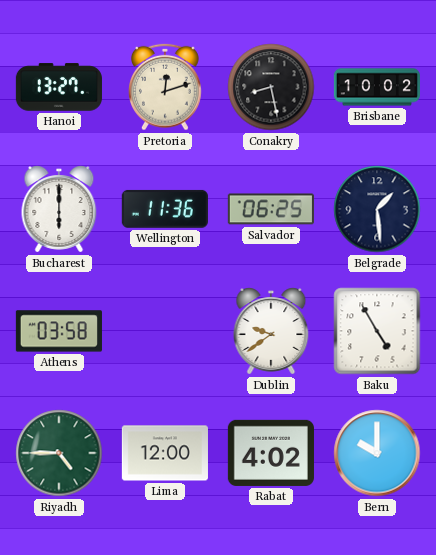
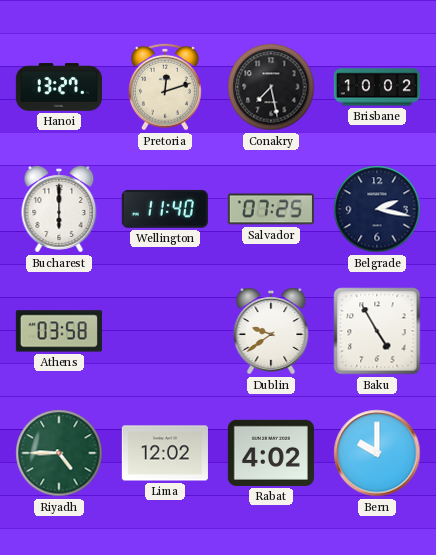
Conakry: 8:28 -> 7:28 (271, 87)
Wellington: 11:36 -> 11:40 (165, 209)
Salvador: 06:25 -> 07:25 (271, 209)
Belgrade: 1:29 -> 2:17 (377, 209)
Lima: 12:00 -> 12:02 (165, 453)
